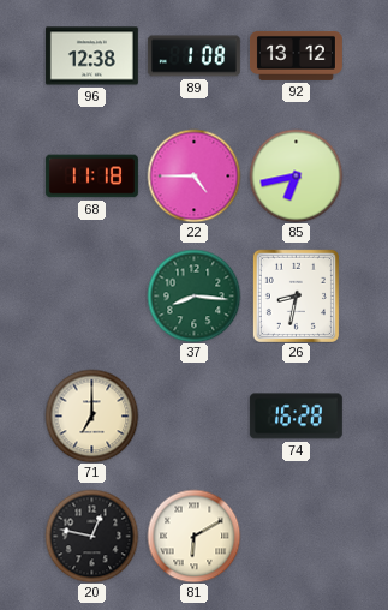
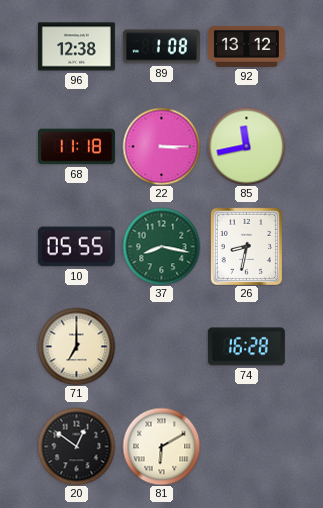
22: 4:45 -> 3:15 (161, 146)
85: 6:43 -> 11:43 (246, 146)
10: none -> 05:55 (76, 247)
37: 8:16 -> 8:17 (161, 246)
20: 12:47 -> 12:51 (76, 446)
